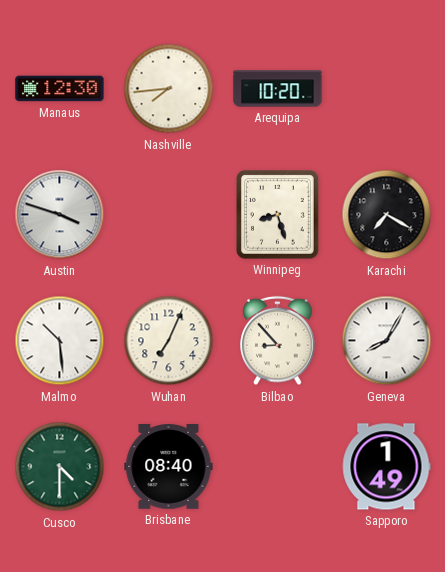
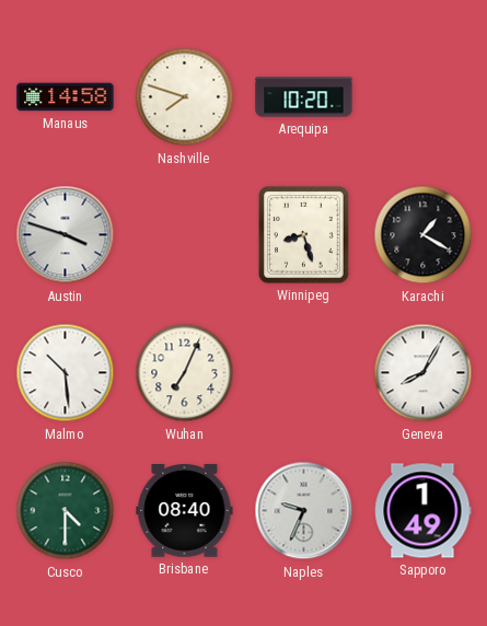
Manaus: 12:30 -> 14:58 (66, 97)
Nashville: 7:44 -> 7:48 (185, 97)
Karachi: 7:20 -> 1:20 (424, 235)
Bilbao: 8:53 -> none (278, 341)
Naples: none -> 9:34 (304, 511)
